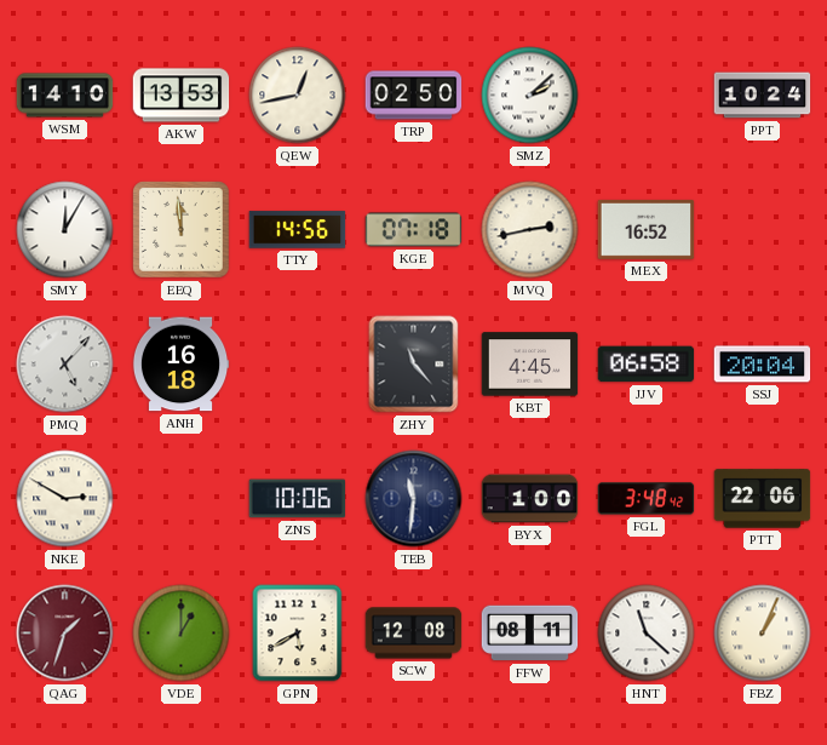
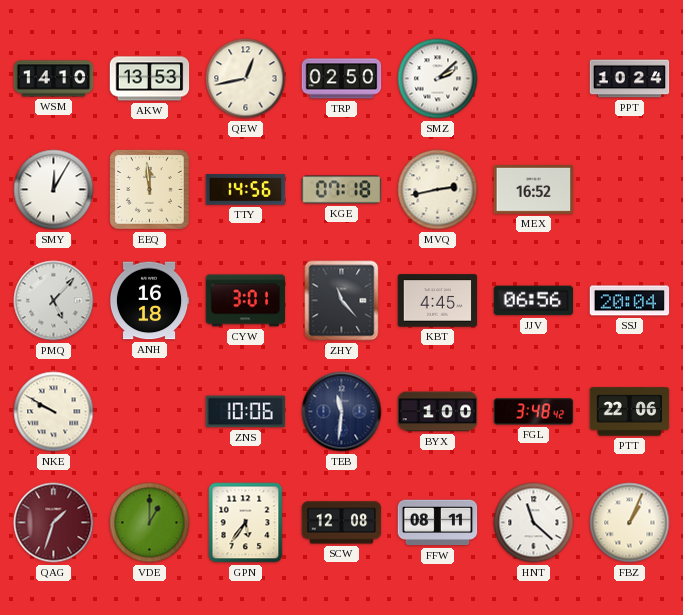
CYW: none -> 3:01 (246, 301)
JJV: 06:58 -> 06:56 (534, 301)
NKE: 2:50 -> 9:50 (54, 412)
GPN: 5:40 -> 5:36 (246, 523)
